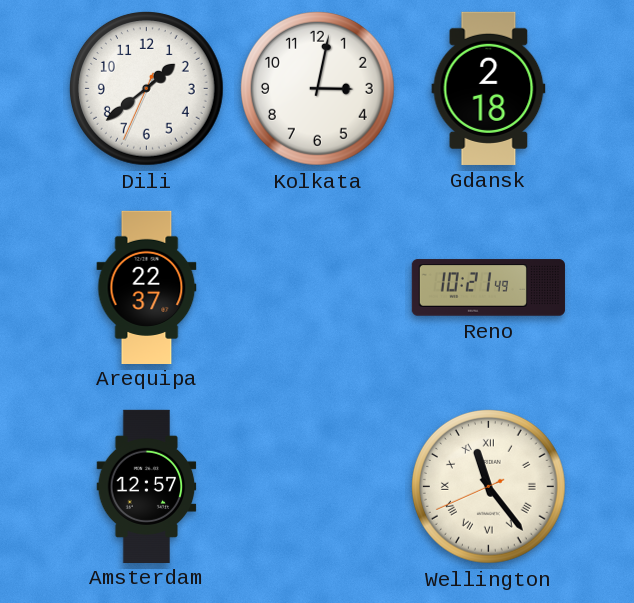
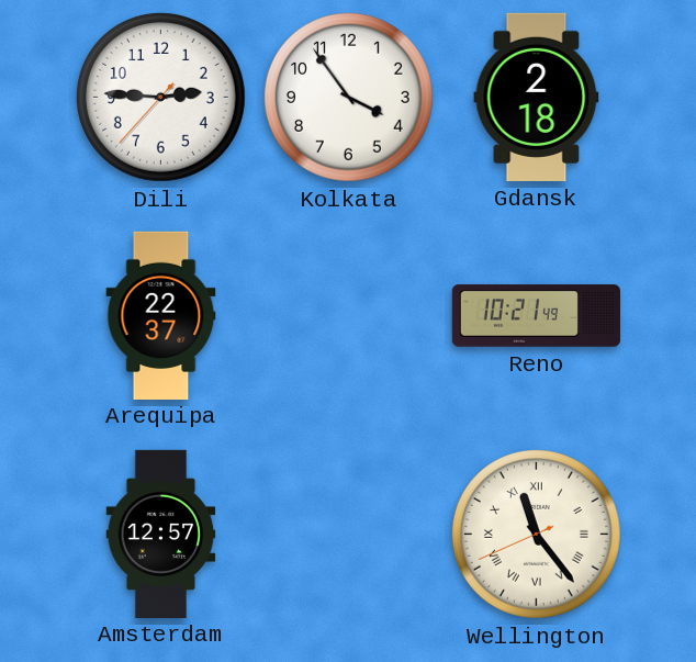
Dili: 1:38 -> 2:45 (160, 97)
Kolkata: 3:02 -> 3:54 (348, 97)
